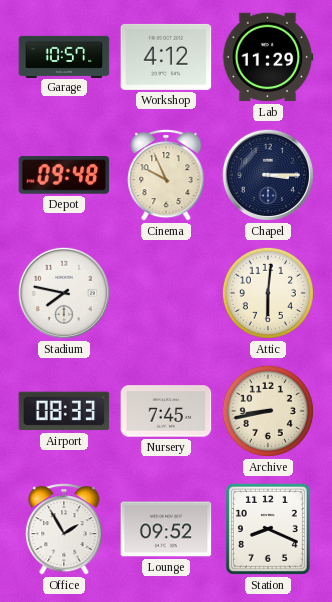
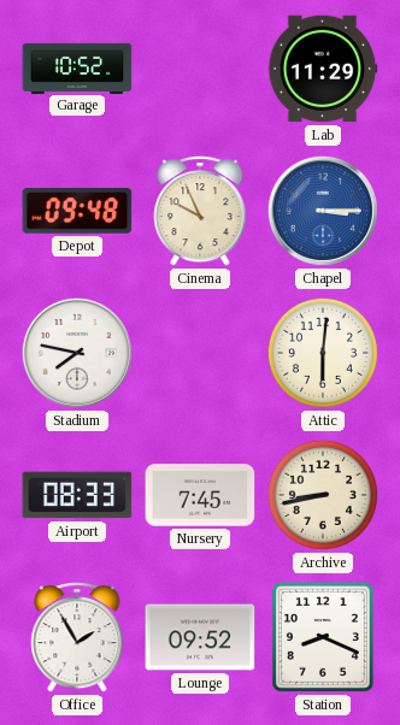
Garage: 10:57 -> 10:52 (77, 67)
Workshop: 4:12 -> none (166, 57)
Chapel dial: navy -> blue (323, 211)
